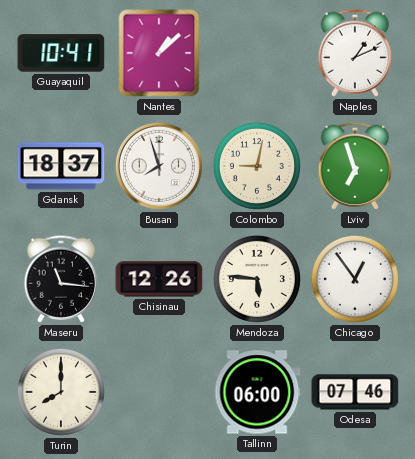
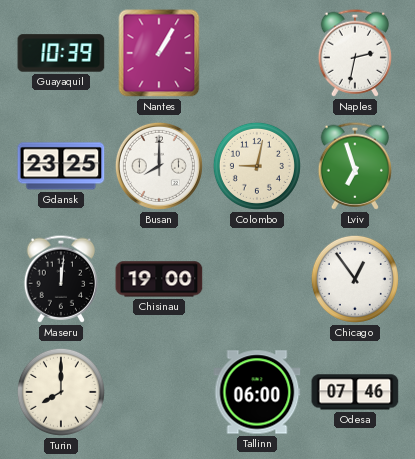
Guayaquil: 10:41 -> 10:39 (61, 53)
Nantes: 1:08 -> 1:05 (159, 53)
Naples: 1:11 -> 2:32 (355, 53)
Gdansk: 18:37 -> 23:25 (61, 166)
Busan: 7:57 -> 8:00 (159, 166)
Maseru: 11:16 -> 12:01 (61, 279)
Chisinau: 12:26 -> 19:00 (159, 279)
Mendoza: 5:46 -> none (257, 279)
